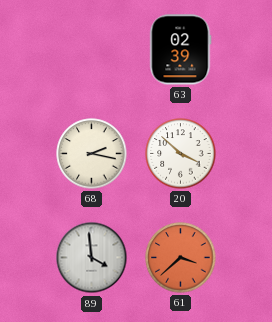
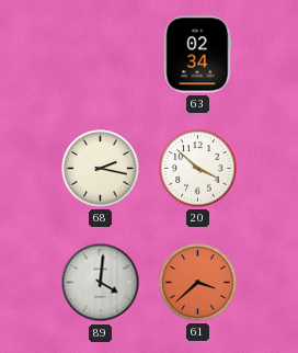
63: 02:39 -> 02:34 (198, 55)
89: 3:59 -> 4:01 (101, 283)
